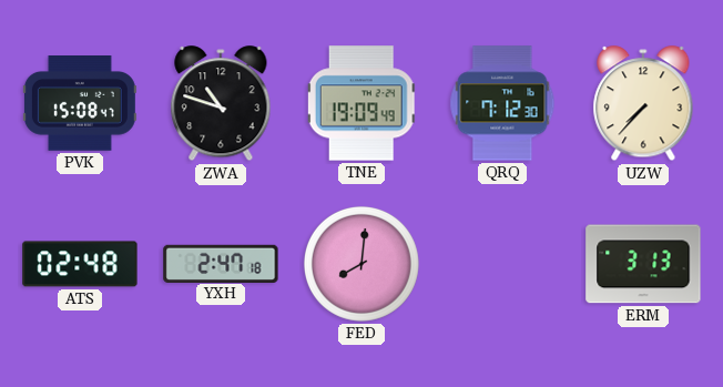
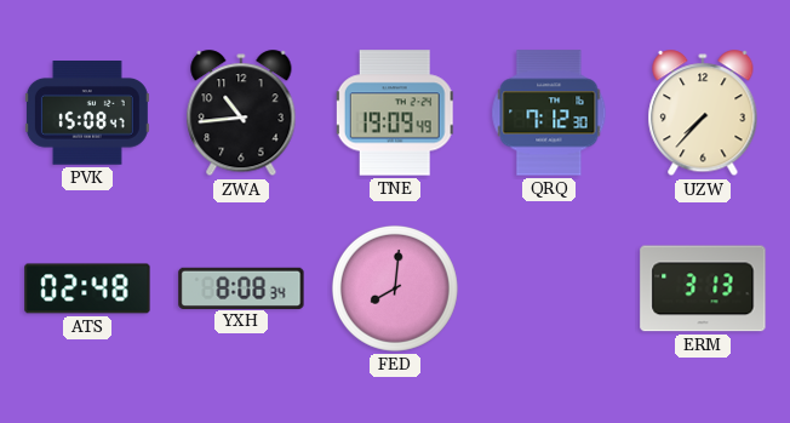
ZWA: 10:48 -> 10:44 (241, 114)
YXH: 2:47 -> 8:08 (241, 287)
